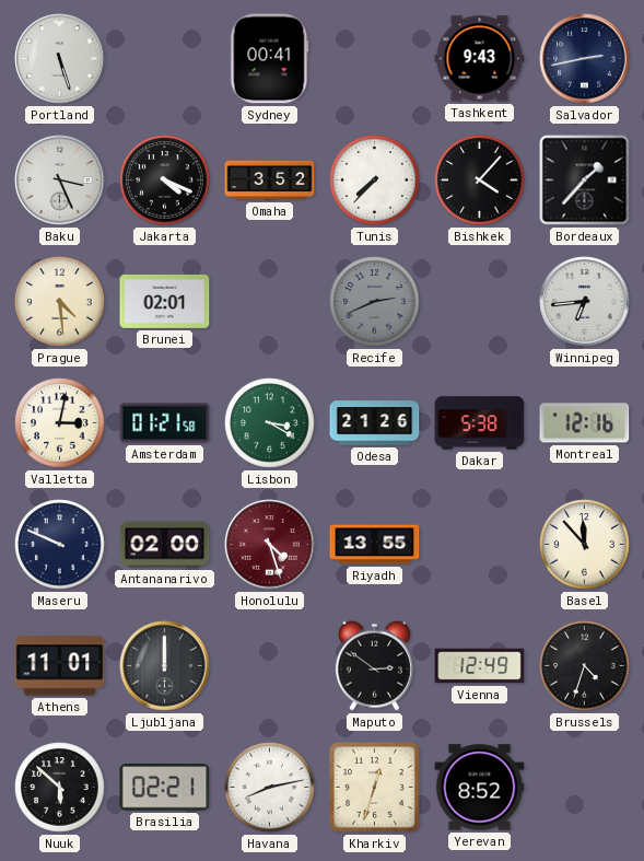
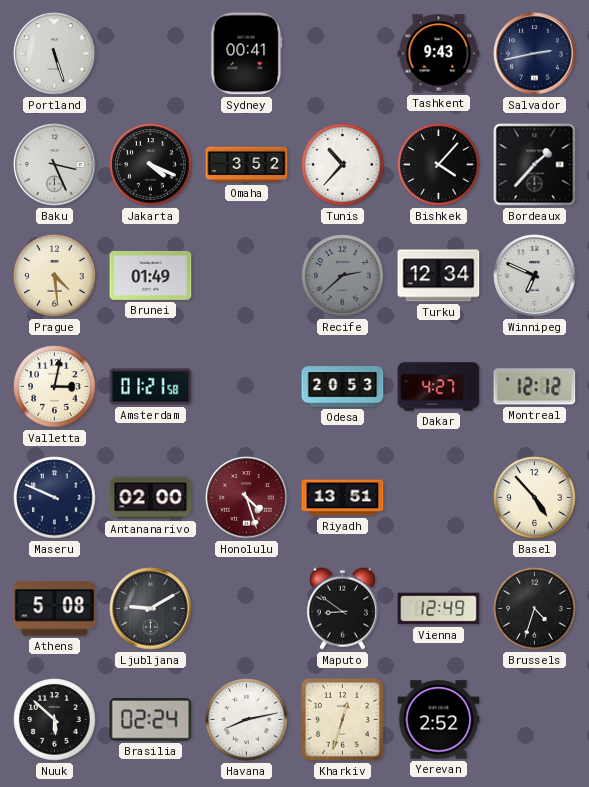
Tunis: 7:37 -> 10:37 (343, 165)
Brunei: 02:01 -> 01:49 (151, 276)
Recife: 2:41 -> 2:38 (343, 276)
Turku: none -> 12:34 (439, 276)
Winnipeg: 6:44 -> 6:49 (535, 276)
Lisbon: 3:20 -> none (270, 423)
Odesa: 21:26 -> 20:53 (343, 387)
Dakar: 5:38 -> 4:27 (439, 387)
Montreal: 12:16 -> 12:12 (535, 387)
Riyadh: 13:55 -> 13:51 (343, 498)
Basel: 11:53 -> 4:53 (535, 498)
Athens: 11:01 -> 5:08 (55, 609)
Ljubljana: 12:00 -> 9:10 (151, 609)
Maputo: 2:51 -> 8:51 (342, 608)
Brasilia: 02:21 -> 02:24 (151, 720)
Yerevan: 8:52 -> 2:52 (439, 720)
